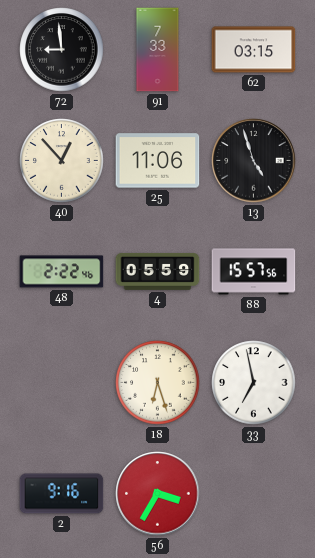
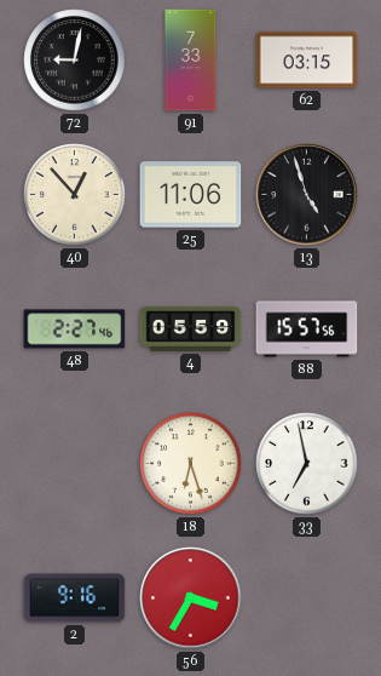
72: 8:59 -> 9:02 (75, 61)
48: 2:22 -> 2:27 (75, 330)
